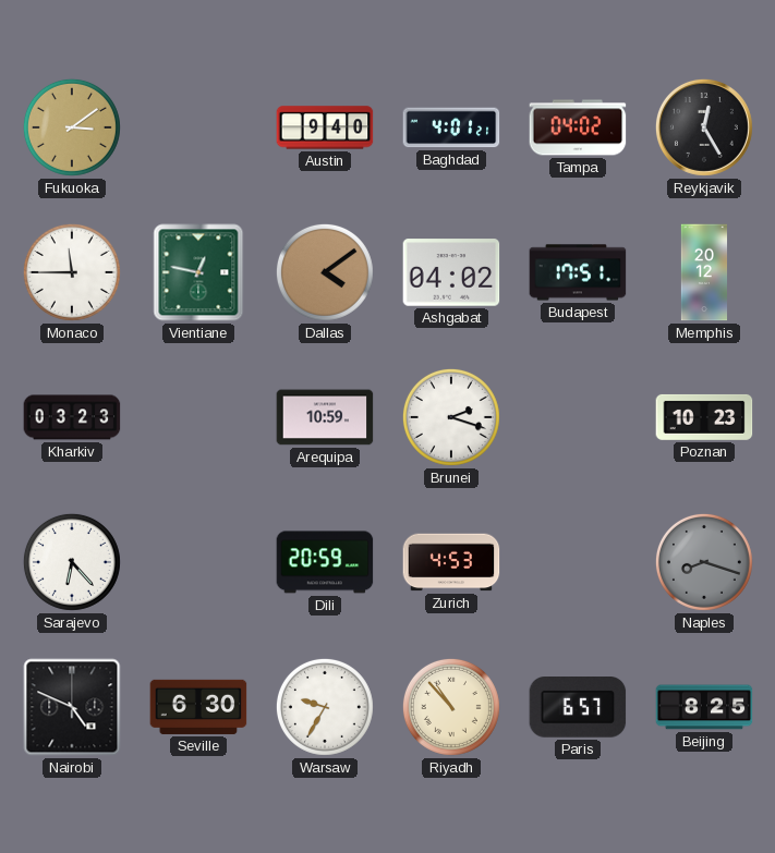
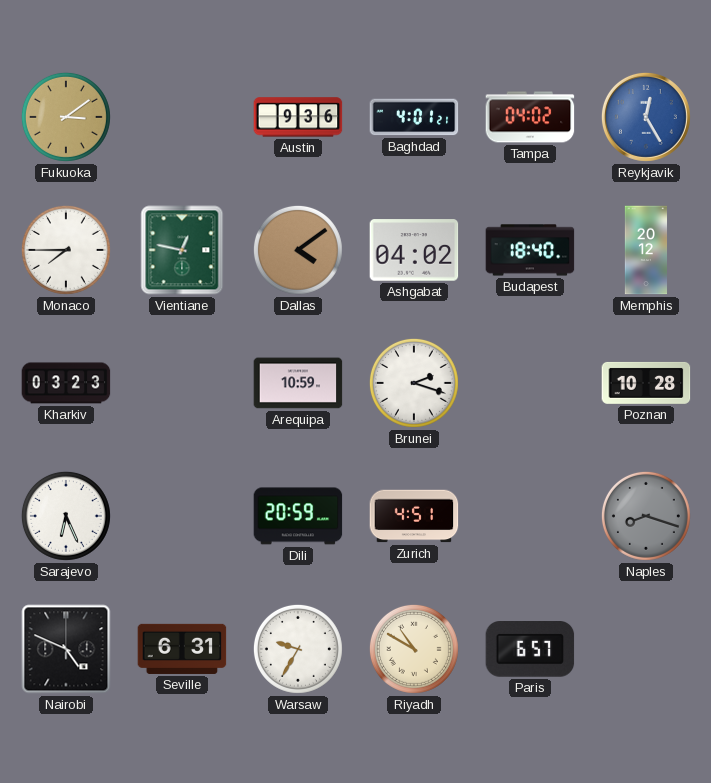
Austin: 9:40 -> 9:36 (298, 117)
Reykjavik dial: black -> blue (646, 117)
Monaco: 11:45 -> 7:45 (66, 250)
Budapest: 17:51 -> 18:40 (530, 250)
Poznan: 10:23 -> 10:28 (646, 383)
Sarajevo: 6:23 -> 6:26 (66, 516)
Zurich: 4:53 -> 4:51 (414, 516)
Seville: 6:30 -> 6:31 (182, 649)
Riyadh: 10:53 -> 10:50 (414, 649)
Beijing: 8:25 -> none (704, 707)
